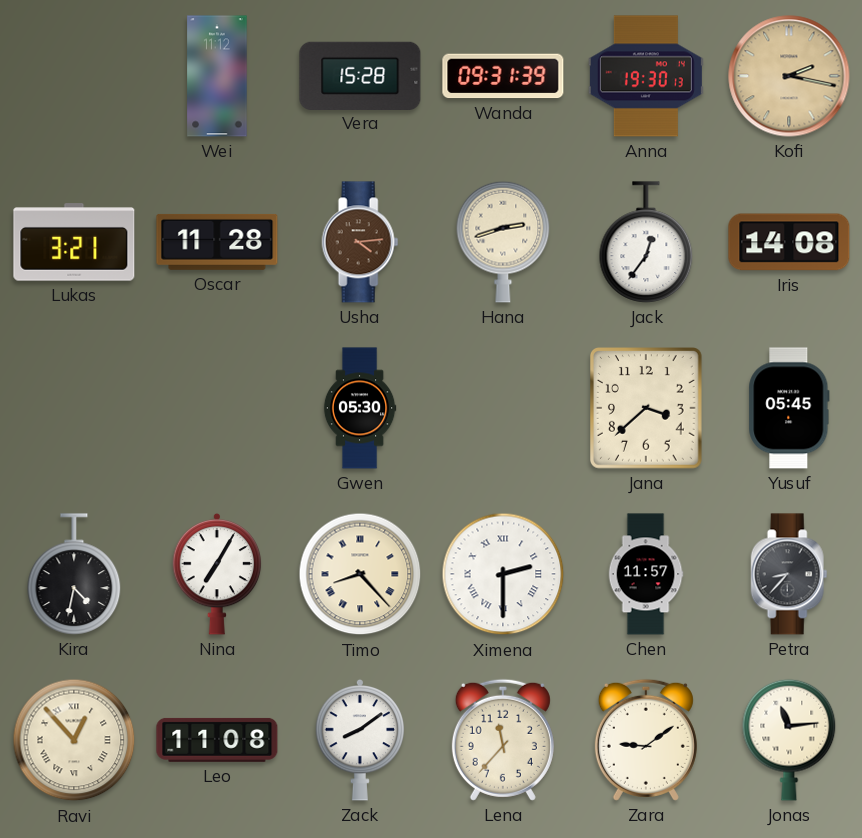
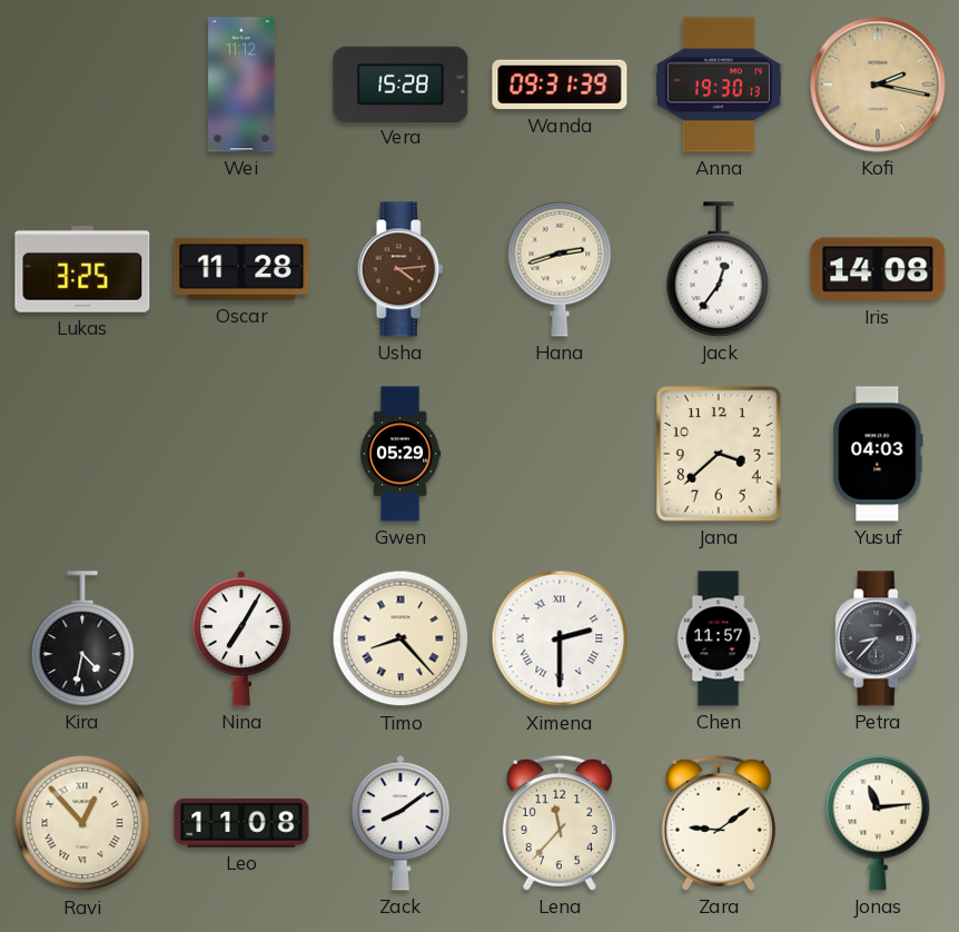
Lukas: 3:21 -> 3:25 (82, 269)
Gwen: 05:30 -> 05:29 (401, 454)
Yusuf: 05:45 -> 04:03 (878, 454)
